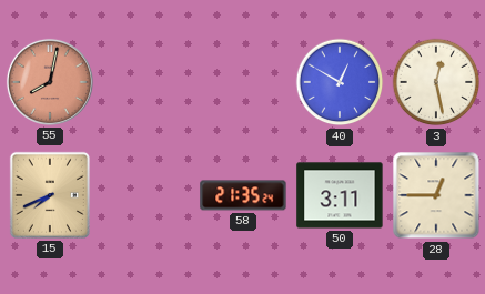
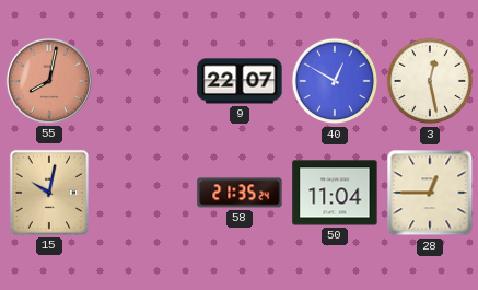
9: none -> 22:07 (240, 81)
15: 7:41 -> 10:02 (49, 193)
50: 3:11 -> 11:04 (335, 193)
